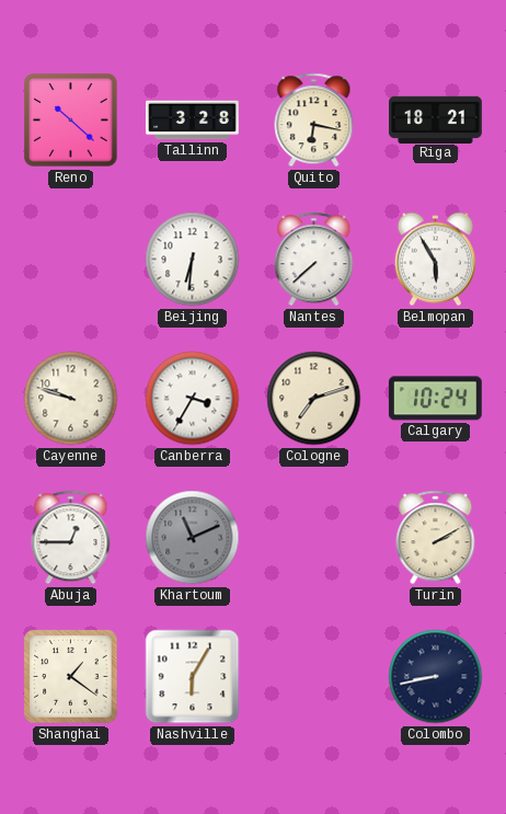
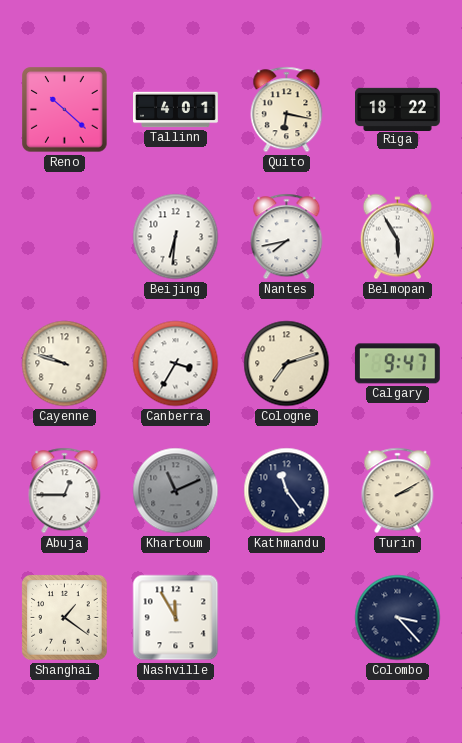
Tallinn: 3:28 -> 4:01 (176, 110)
Riga: 18:21 -> 18:22 (398, 109)
Nantes: 7:38 -> 7:43 (287, 237)
Calgary: 10:24 -> 9:47 (397, 364)
Kathmandu: none -> 11:24 (287, 491)
Nashville: 6:05 -> 11:55 (176, 618)
Colombo: 8:43 -> 3:23 (398, 618)
